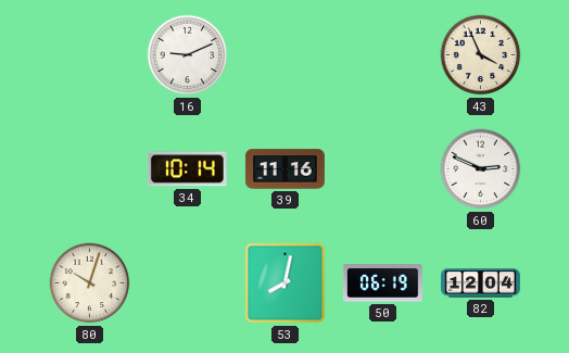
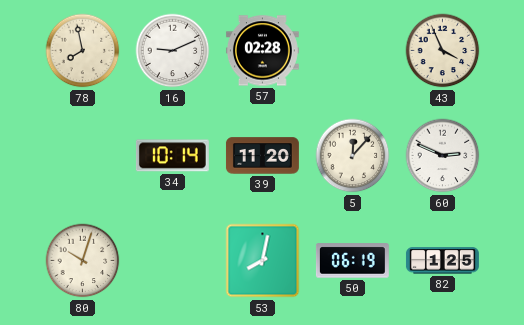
78: none -> 7:58 (83, 51)
57: none -> 02:28 (262, 51)
39: 11:16 -> 11:20 (262, 156)
5: none -> 12:07 (353, 156)
82: 12:04 -> 1:25 (442, 261)
